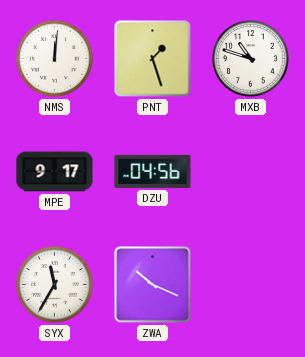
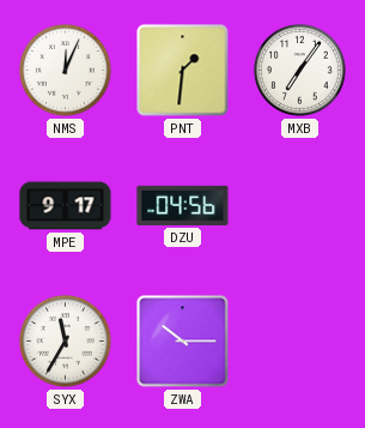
NMS: 12:01 -> 12:04 (65, 70)
PNT: 1:27 -> 1:31 (183, 71)
MXB: 10:48 -> 7:06 (299, 70)
ZWA: 10:19 -> 10:15 (183, 342)
